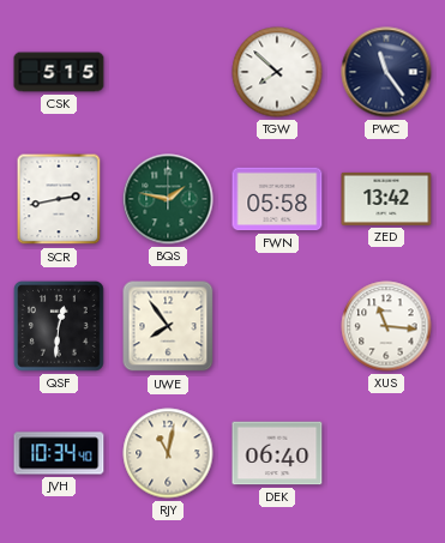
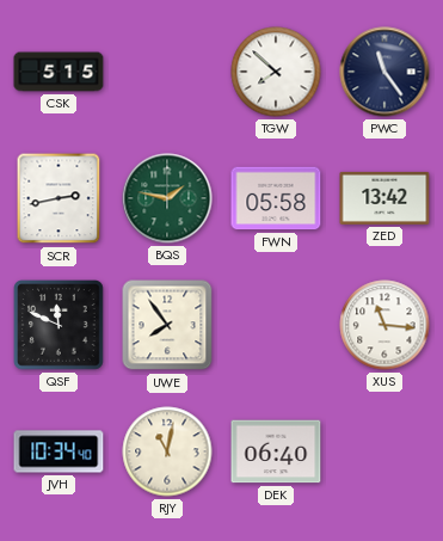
QSF: 12:31 -> 11:49 (60, 326)
